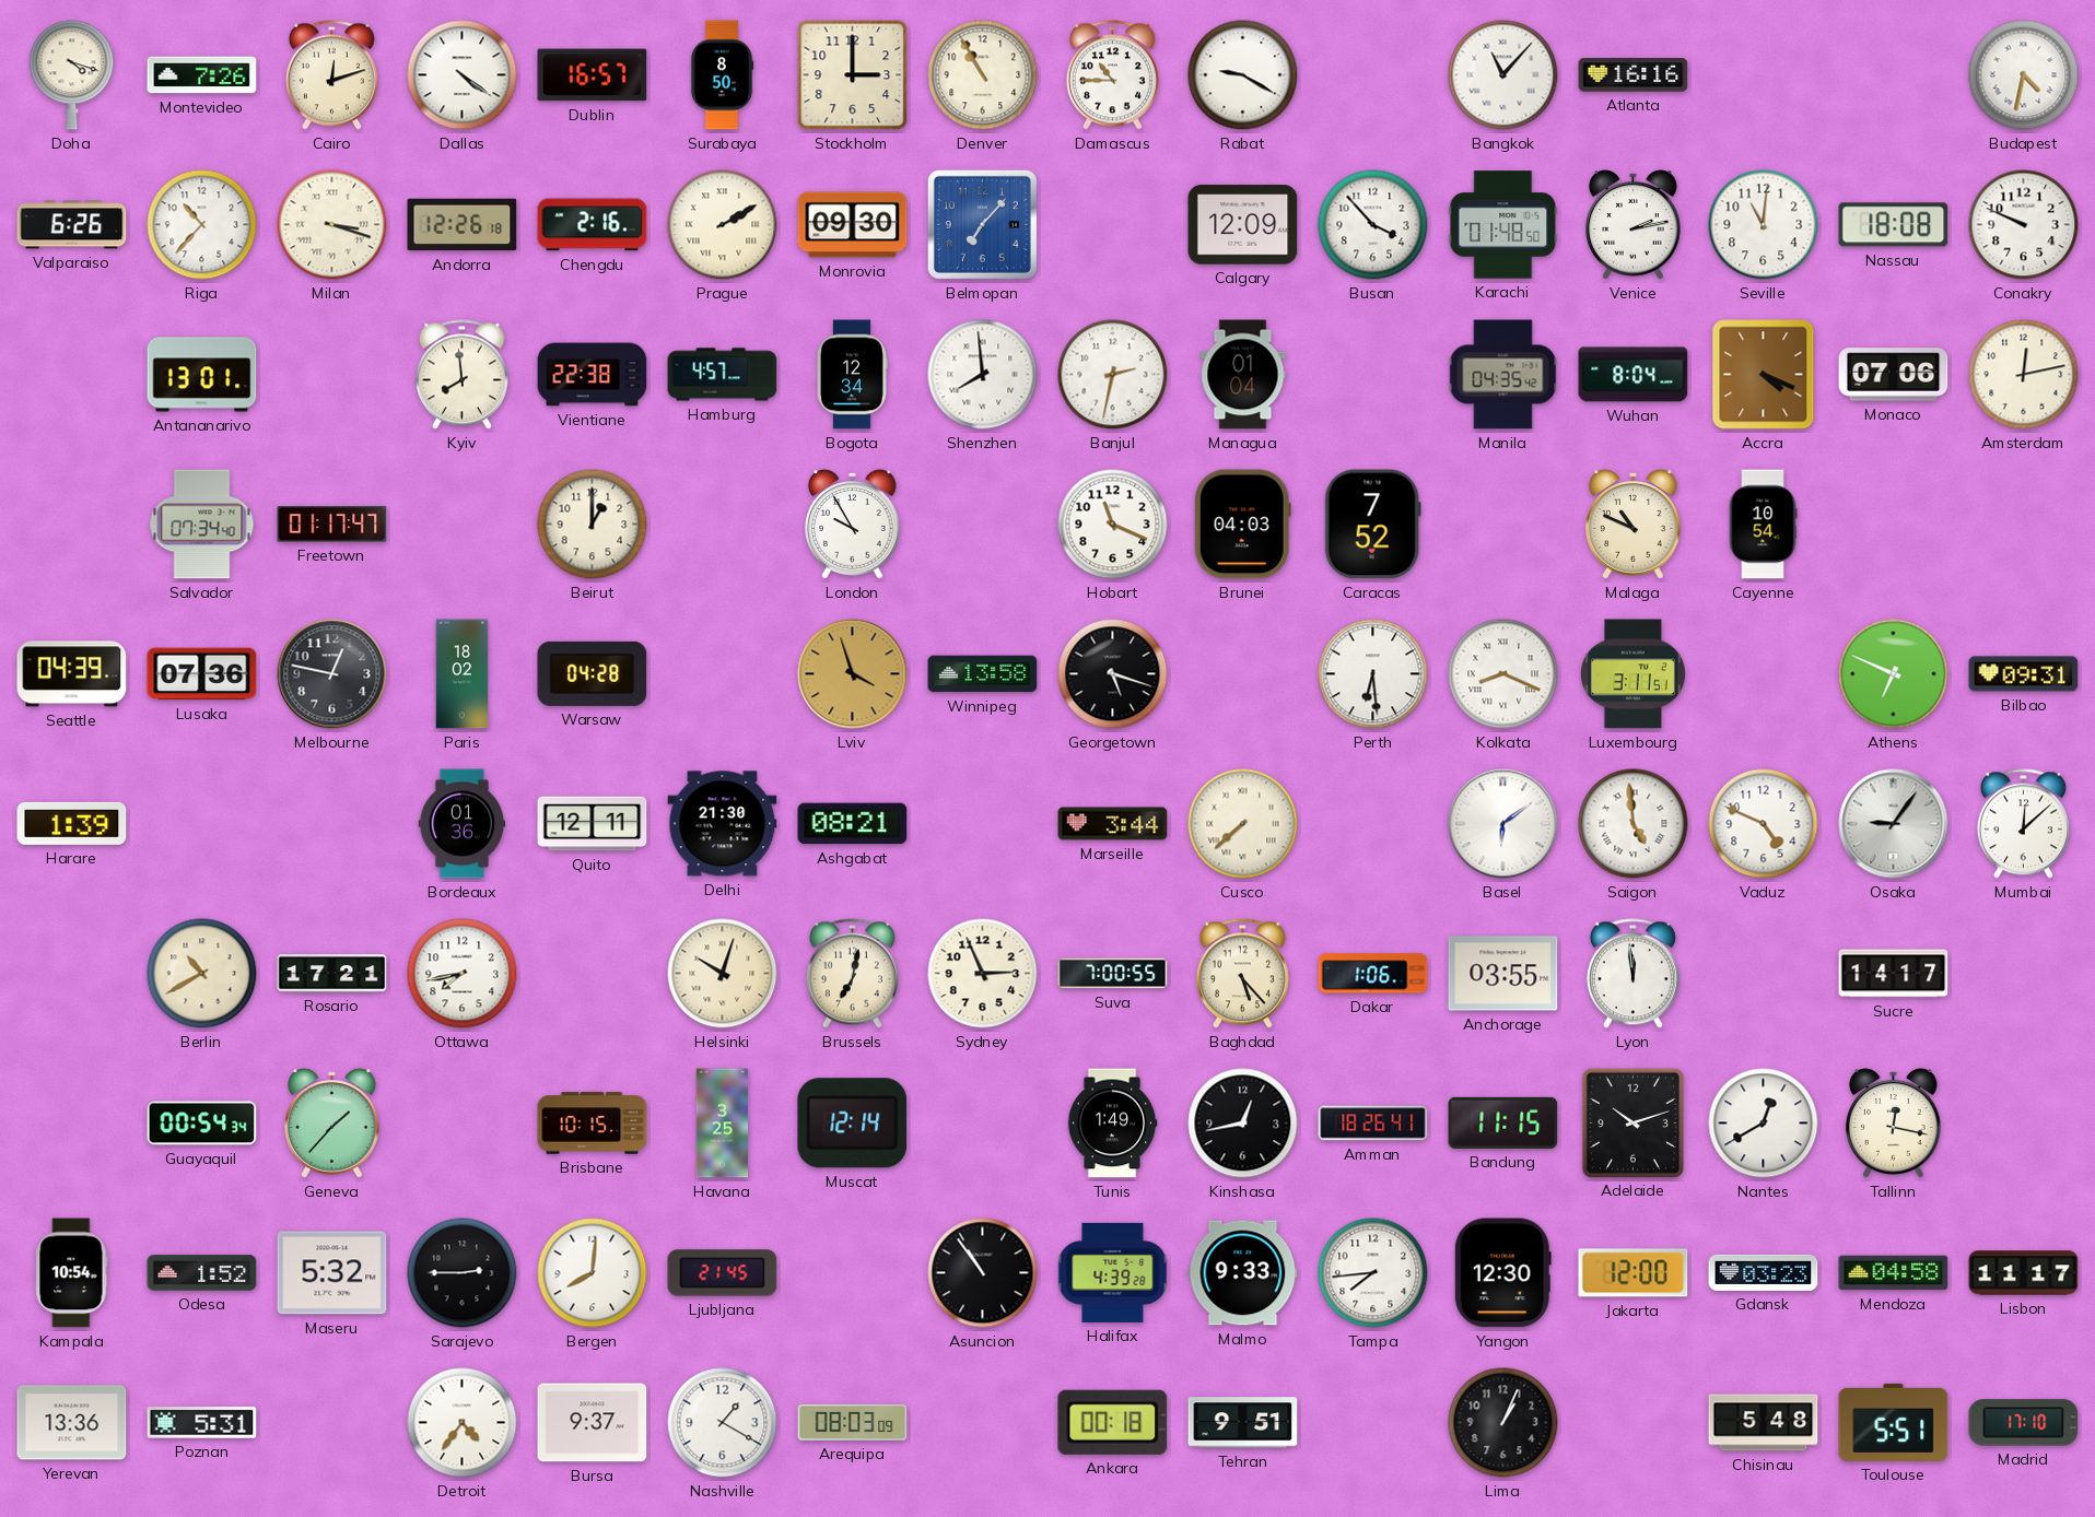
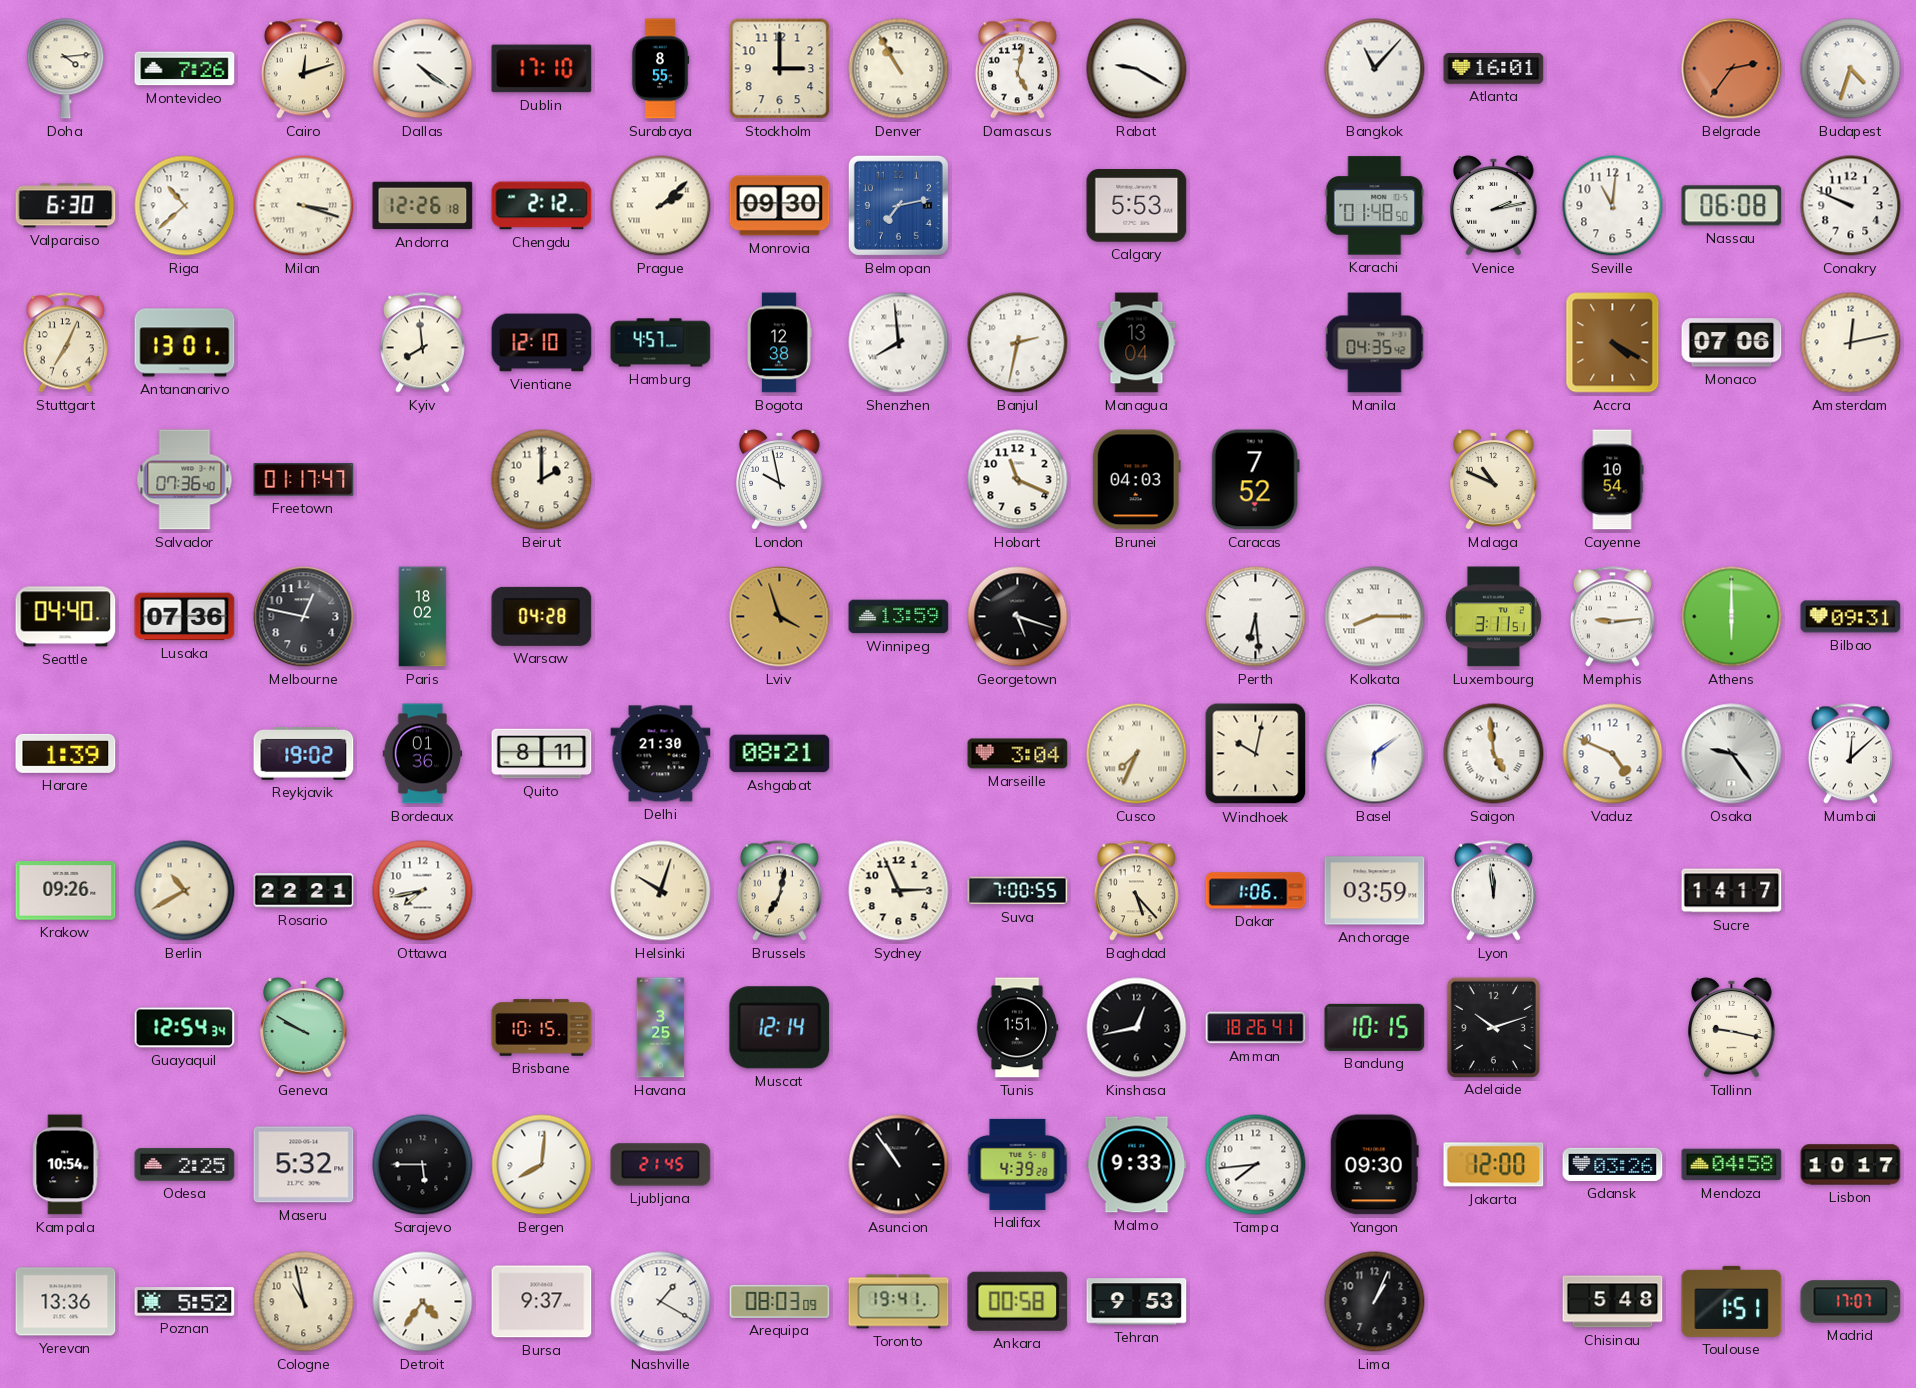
Doha: 4:18 -> 4:14 (66, 69)
Dublin: 16:57 -> 17:10 (542, 69)
Surabaya: 8:50 -> 8:55 (660, 69)
Damascus: 10:45 -> 5:02 (1017, 69)
Atlanta: 16:16 -> 16:01 (1494, 69)
Belgrade: none -> 2:36 (1732, 69)
Budapest: 4:32 -> 4:33 (1851, 69)
Valparaiso: 6:26 -> 6:30 (66, 206)
Riga: 10:37 -> 10:38 (185, 206)
Chengdu: 2:16 -> 2:12 (542, 206)
Prague: 2:10 -> 2:08 (661, 206)
Belmopan: 7:07 -> 7:13 (898, 205)
Calgary: 12:09 -> 5:53 (1137, 206)
Busan: 3:53 -> none (1373, 225)
Nassau: 18:08 -> 06:08 (1732, 206)
Stuttgart: none -> 7:04 (65, 343)
Vientiane: 22:38 -> 12:10 (542, 343)
Bogota: 12:34 -> 12:38 (779, 343)
Managua: 01:04 -> 13:04 (1137, 343)
Wuhan: 8:04 -> none (1634, 375)
Accra: 4:19 -> 4:20 (1613, 343)
Salvador: 07:34 -> 07:36 (185, 480)
Beirut: 1:00 -> 2:00 (542, 480)
London: 9:55 -> 9:58 (780, 480)
Seattle: 04:39 -> 04:40 (66, 617)
Winnipeg: 13:58 -> 13:59 (899, 617)
Kolkata: 8:19 -> 8:15 (1375, 617)
Memphis: none -> 9:14 (1612, 617)
Athens: 6:49 -> 6:00 (1732, 617)
Reykjavik: none -> 19:02 (304, 753)
Quito: 12:11 -> 8:11 (542, 754)
Marseille: 3:44 -> 3:04 (1018, 754)
Cusco: 7:38 -> 7:34 (1137, 754)
Windhoek: none -> 10:02 (1256, 754)
Osaka: 9:06 -> 9:24 (1732, 754)
Krakow: none -> 09:26 (66, 891)
Rosario: 17:21 -> 22:21 (304, 891)
Anchorage: 03:55 -> 03:59 (1375, 891)
Guayaquil: 00:54 -> 12:54 (185, 1028)
Geneva: 1:37 -> 9:50 (304, 1028)
Tunis: 1:49 -> 1:51 (1017, 1028)
Bandung: 11:15 -> 10:15 (1375, 1027)
Nantes: 12:40 -> none (1764, 1124)
Tallinn: 12:17 -> 9:17 (1732, 1028)
Odesa: 1:52 -> 2:25 (185, 1165)
Sarajevo: 2:45 -> 5:45 (423, 1165)
Yangon: 12:30 -> 09:30 (1374, 1165)
Gdansk: 03:23 -> 03:26 (1613, 1164)
Lisbon: 11:17 -> 10:17 (1851, 1165)
Poznan: 5:31 -> 5:52 (185, 1302)
Cologne: none -> 10:58 (304, 1302)
Toronto: none -> 19:41 (899, 1302)
Ankara: 00:18 -> 00:58 (1018, 1301)
Tehran: 9:51 -> 9:53 (1137, 1302)
Toulouse: 5:51 -> 1:51 (1732, 1301)
Madrid: 17:10 -> 17:07 (1851, 1302)
